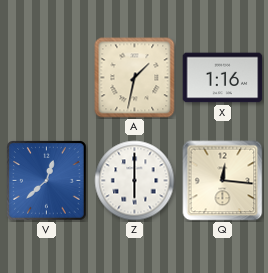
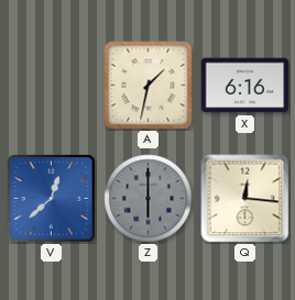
X: 1:16 -> 6:16 (245, 86)
Z dial: white -> grey (149, 199)
